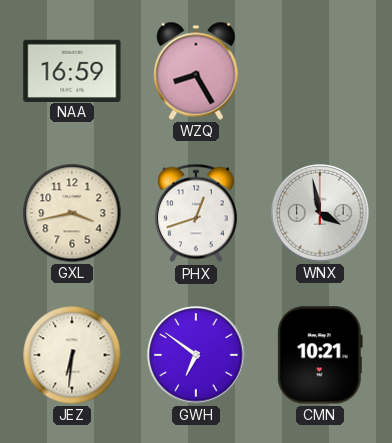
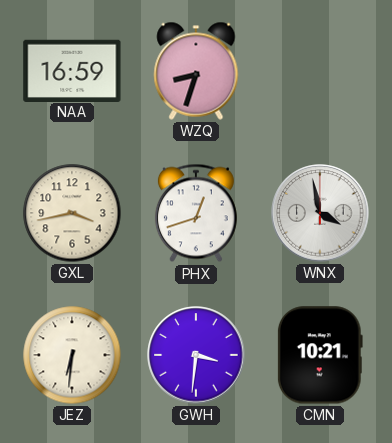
WZQ: 8:25 -> 8:33 (196, 71)
GWH: 6:51 -> 3:31 (196, 355)
